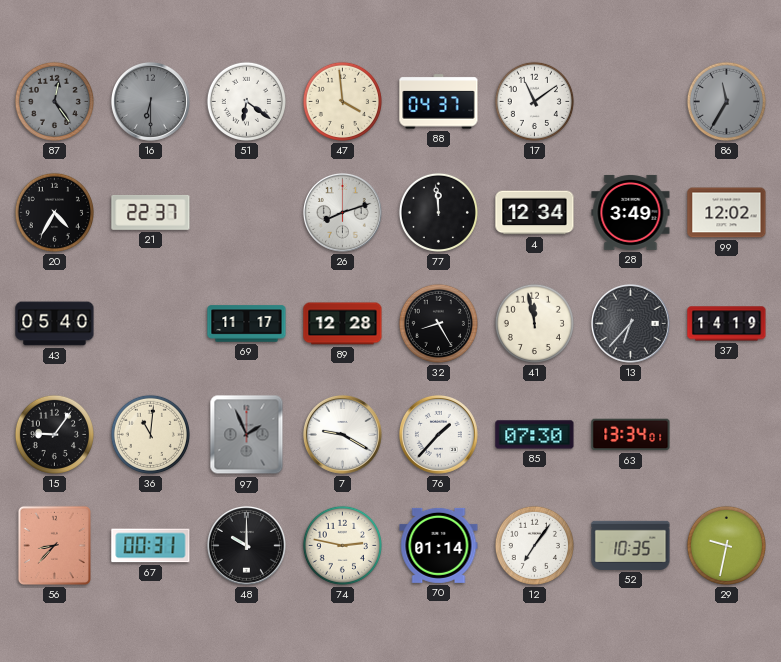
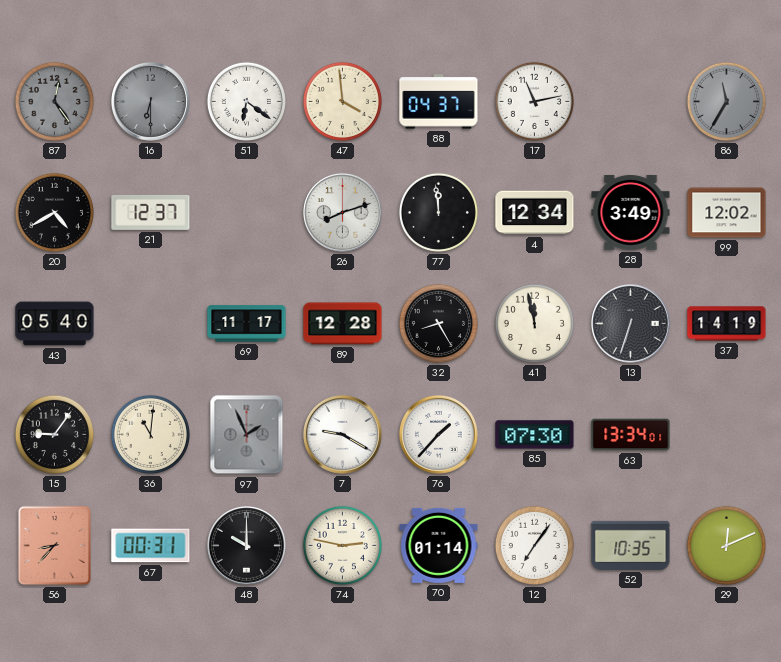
17: 11:09 -> 11:13 (534, 101)
20: 4:35 -> 4:40 (54, 212)
21: 22:37 -> 12:37 (151, 212)
13: 6:37 -> 6:33 (630, 323)
29: 9:32 -> 12:11 (726, 545)
